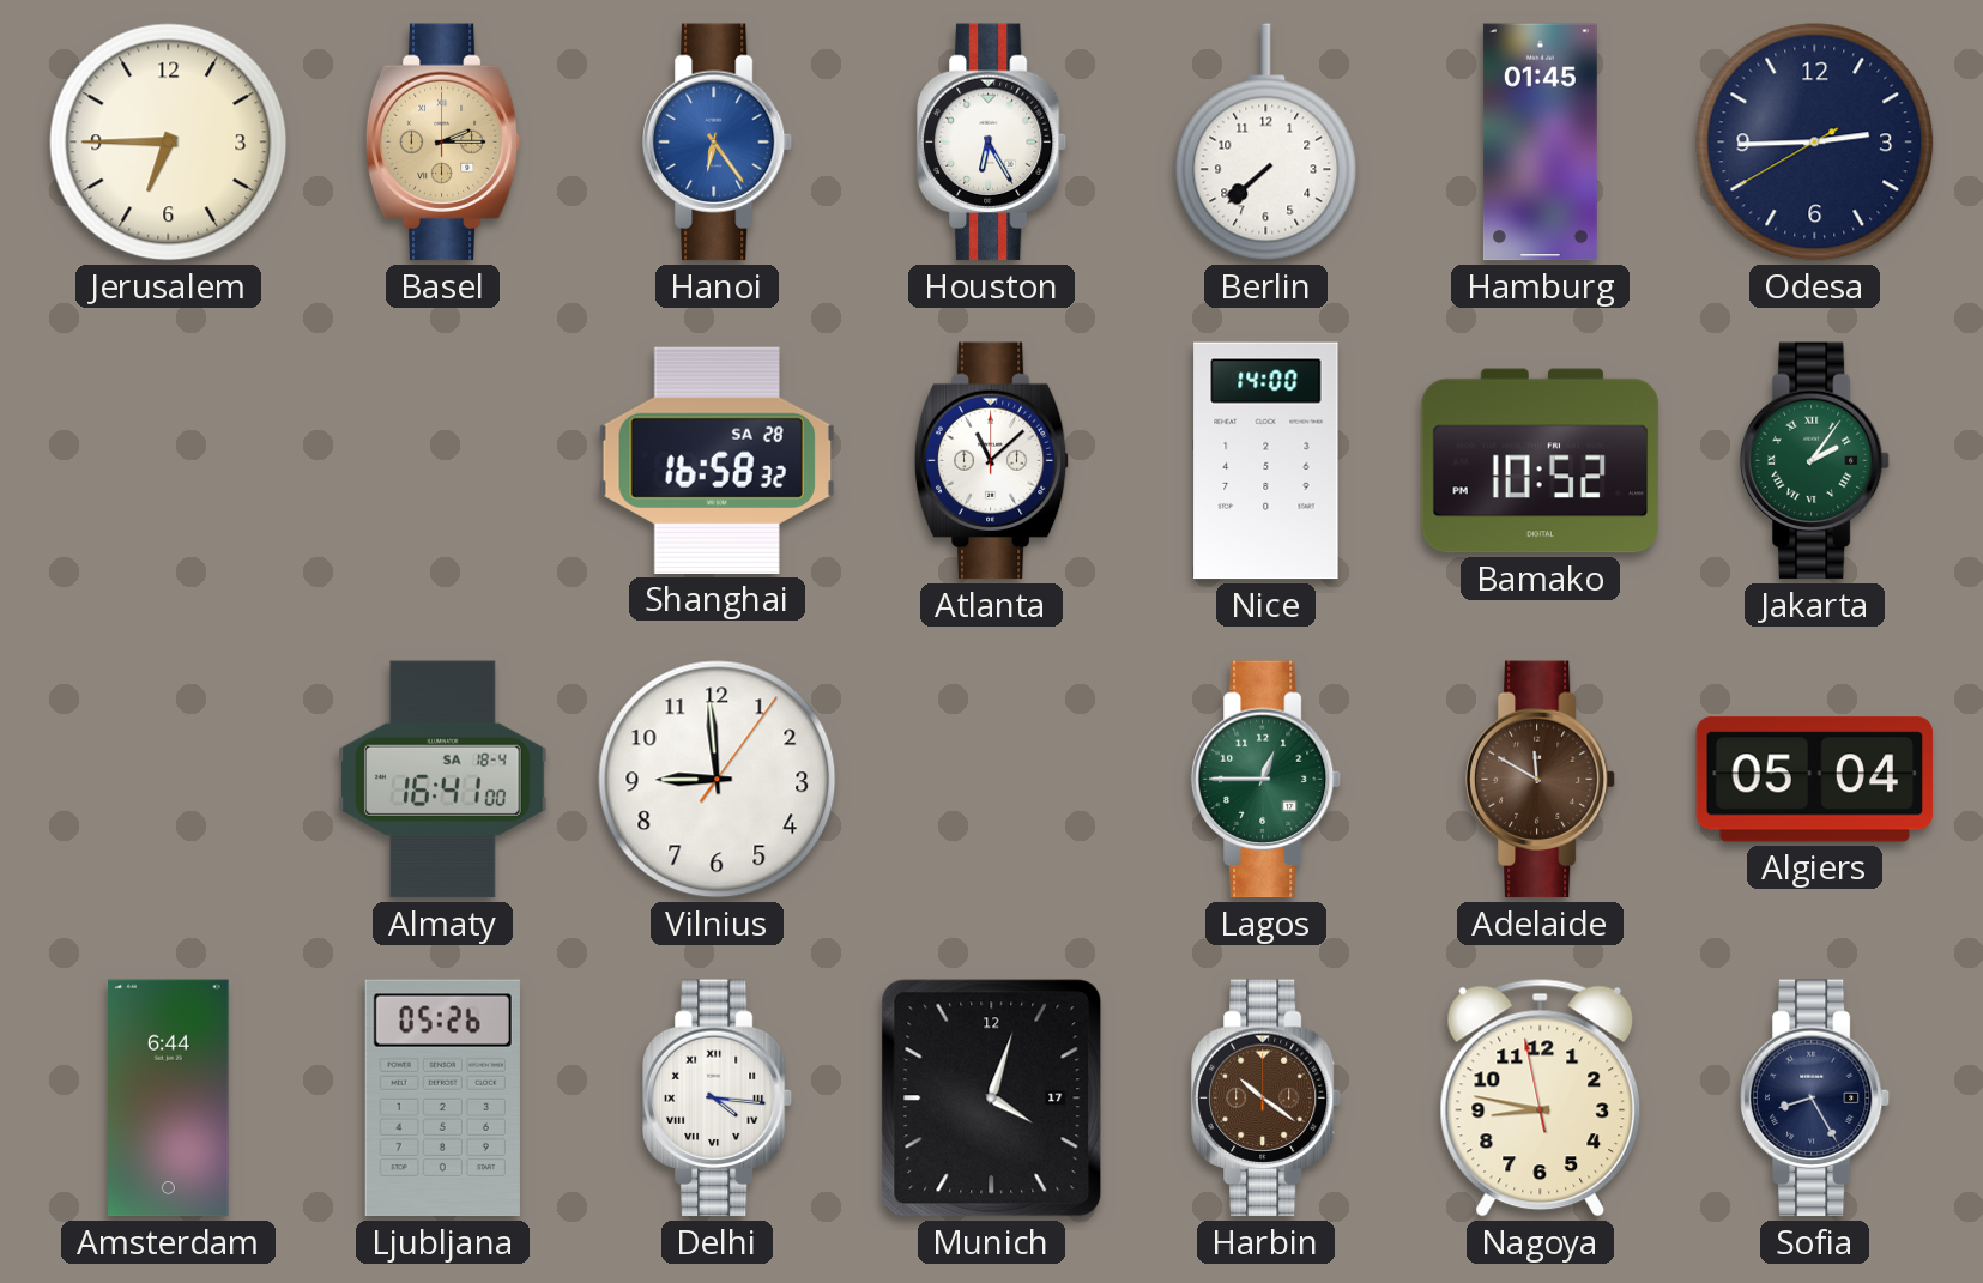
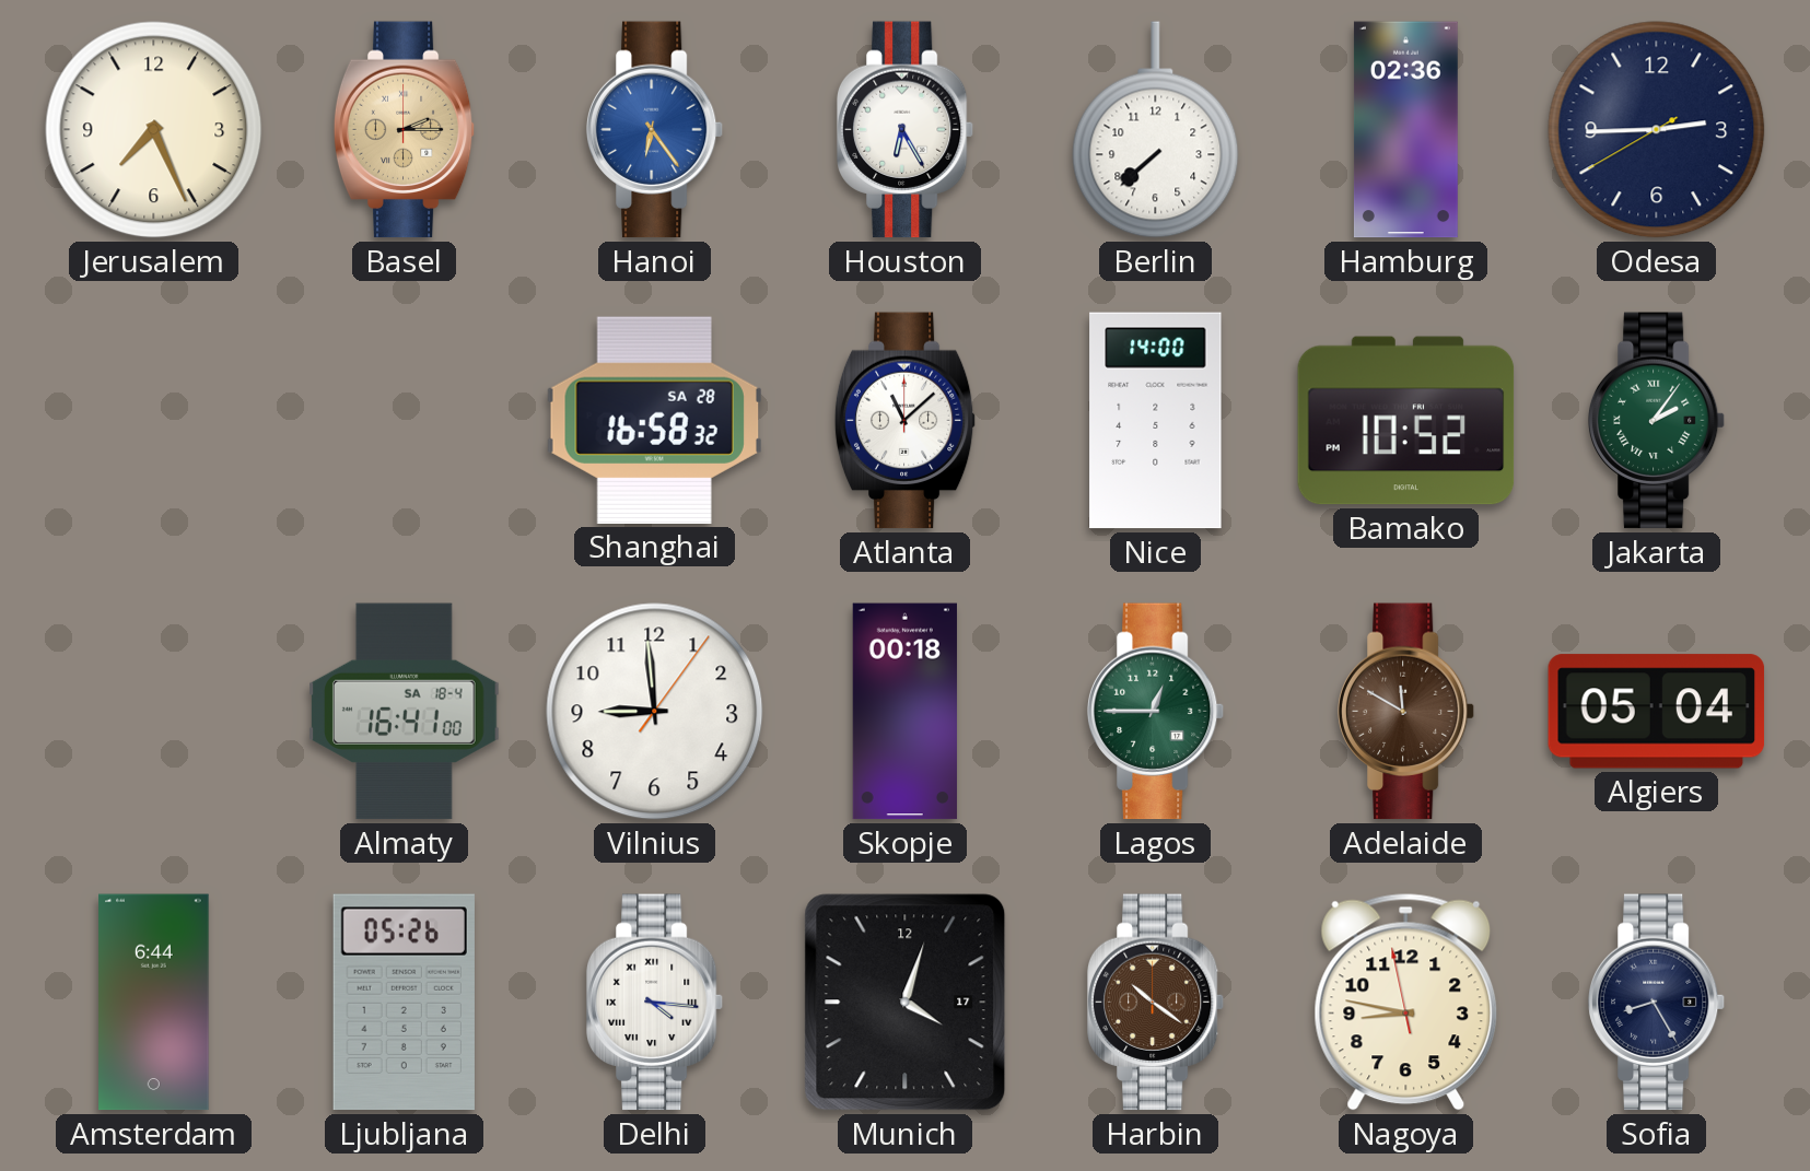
Jerusalem: 6:45 -> 7:26 (154, 130)
Hamburg: 01:45 -> 02:36 (1405, 130)
Skopje: none -> 00:18 (904, 712)
